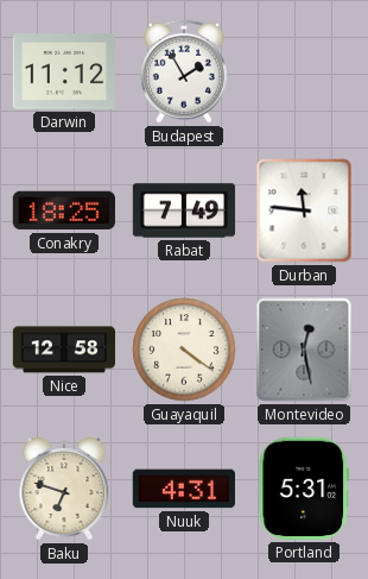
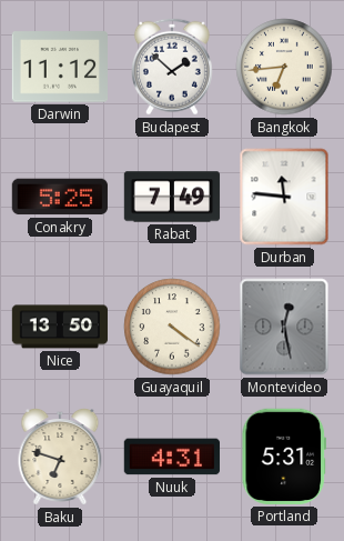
Budapest: 1:55 -> 1:52 (172, 67)
Bangkok: none -> 6:44 (284, 67)
Conakry: 18:25 -> 5:25 (60, 197)
Nice: 12:58 -> 13:50 (60, 327)
